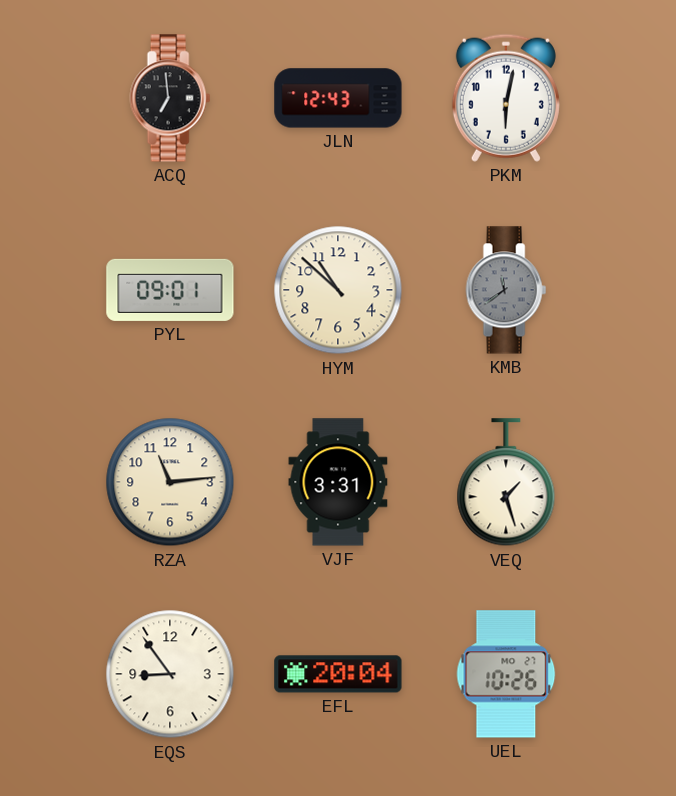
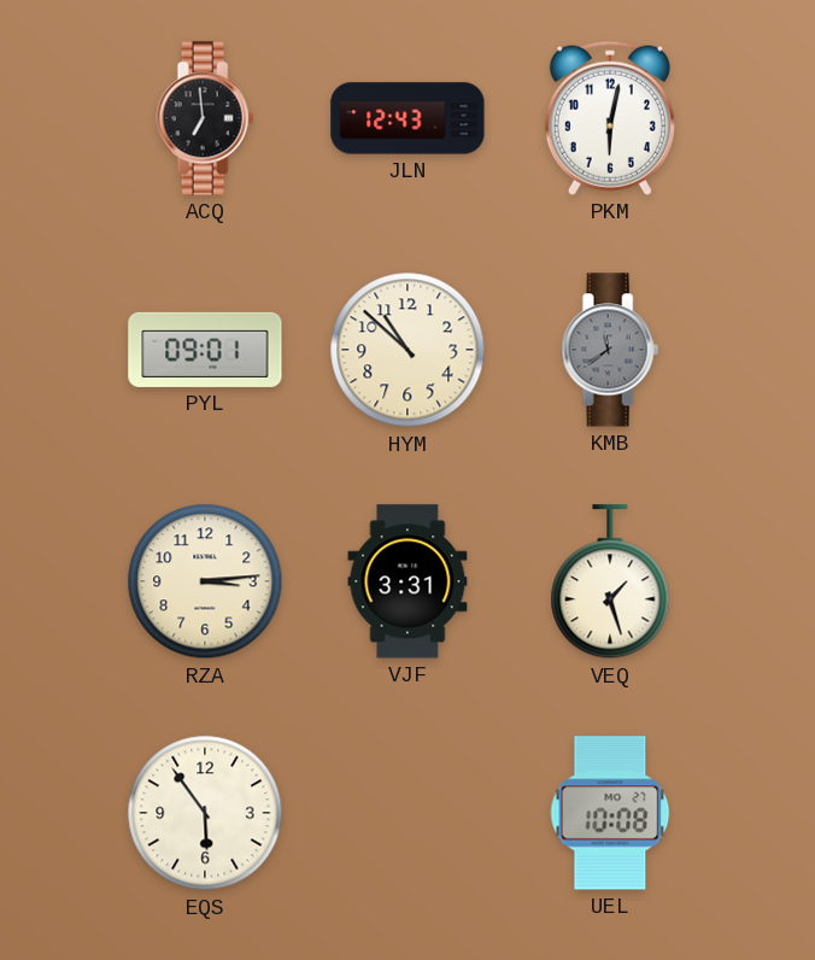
RZA: 11:14 -> 3:14 (205, 581)
EQS: 8:54 -> 5:54 (205, 813)
EFL: 20:04 -> none (338, 674)
UEL: 10:26 -> 10:08 (610, 813)
